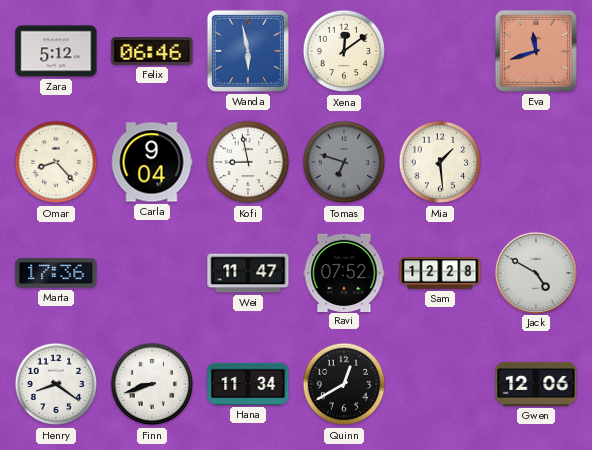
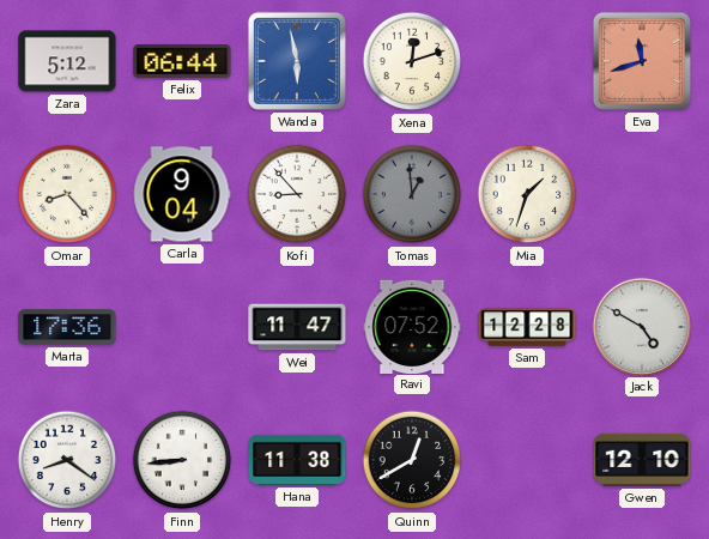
Felix: 06:46 -> 06:44 (182, 62)
Xena: 12:09 -> 12:12 (412, 61)
Kofi: 8:58 -> 8:53 (297, 194)
Tomas: 6:48 -> 12:59 (412, 194)
Mia: 1:29 -> 1:33 (527, 194)
Finn: 8:42 -> 8:44 (182, 460)
Hana: 11:34 -> 11:38 (297, 460)
Gwen: 12:06 -> 12:10 (642, 460)
